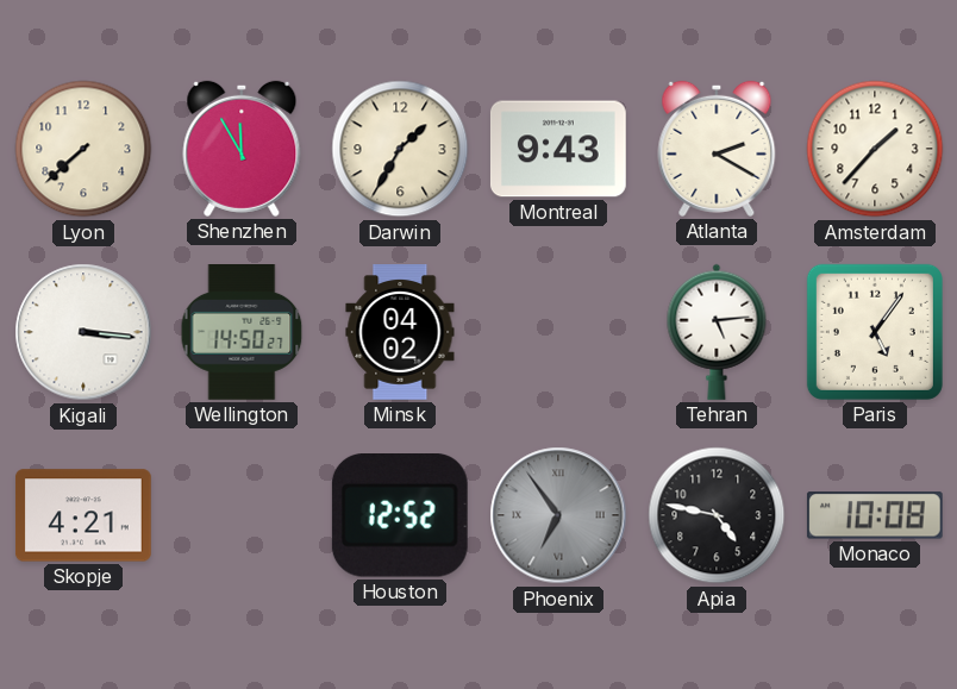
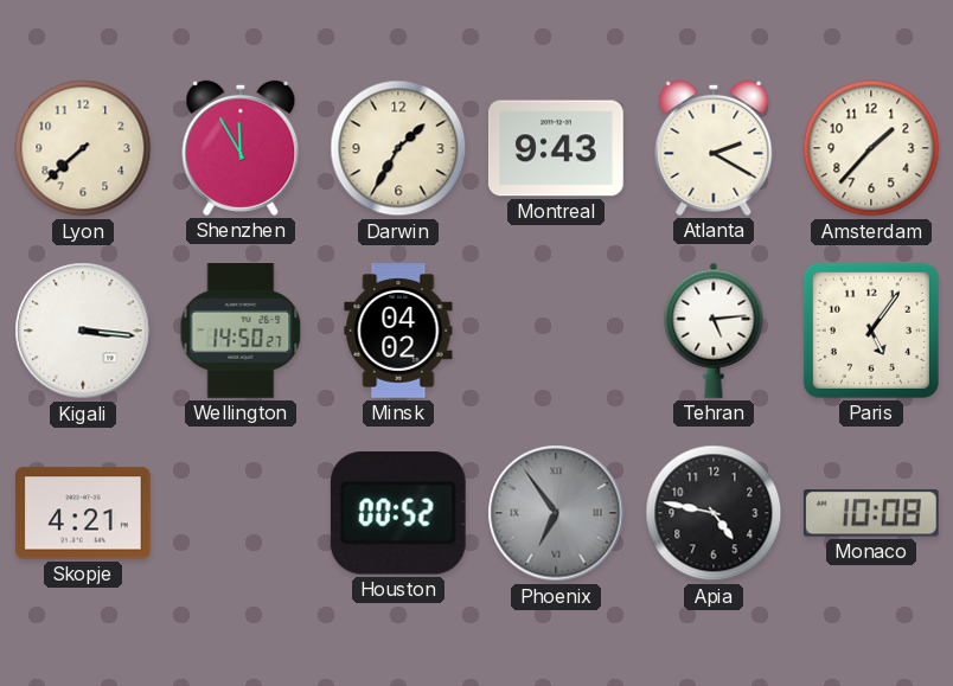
Houston: 12:52 -> 00:52 (398, 514)
